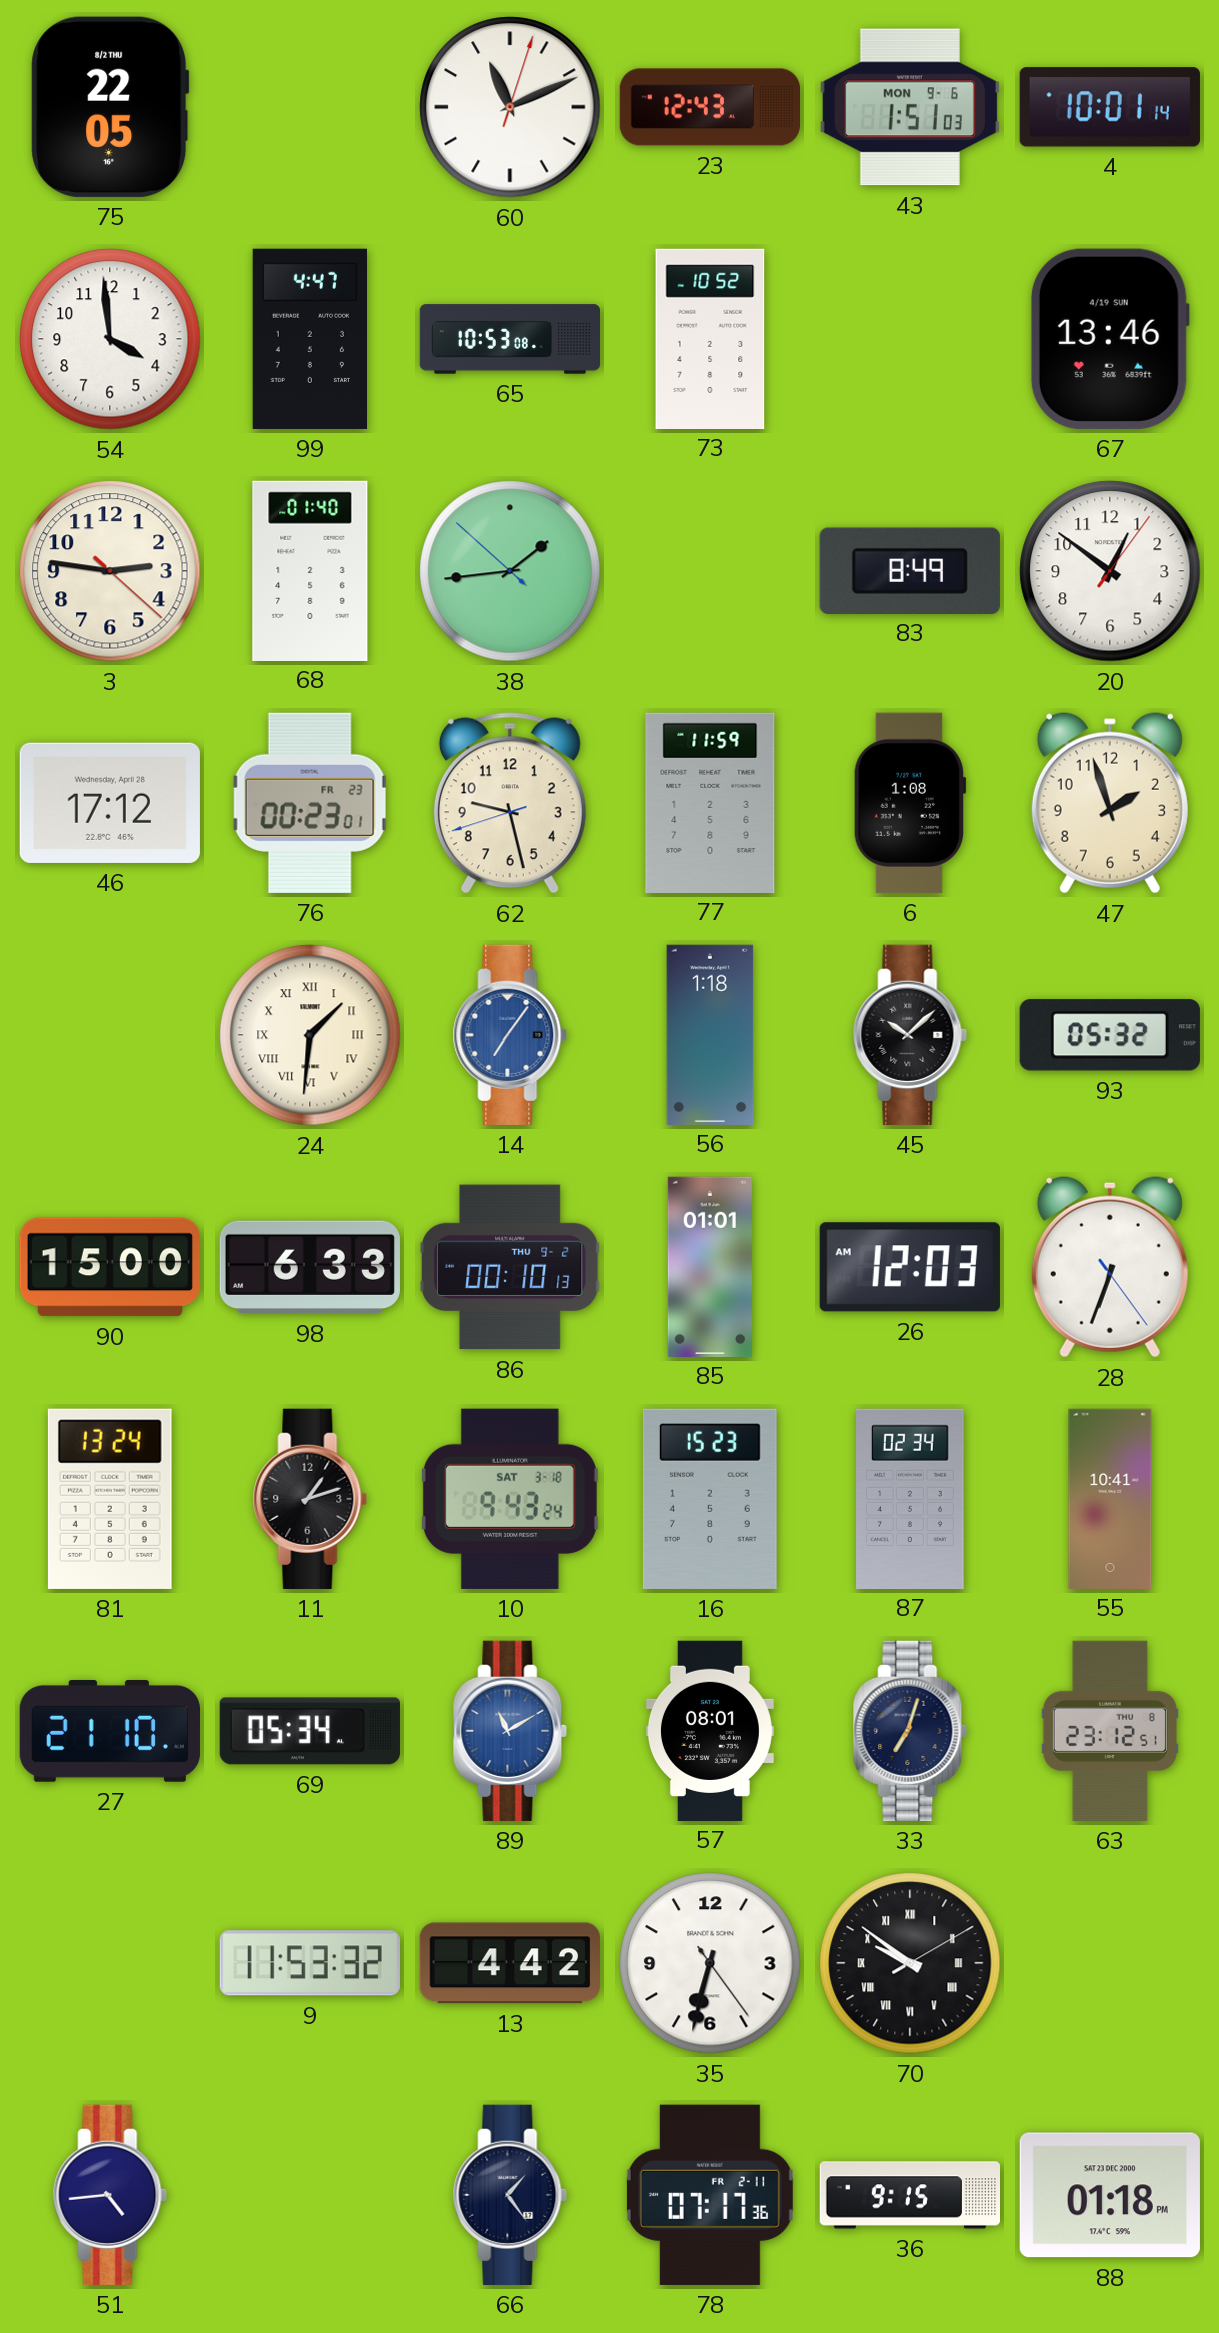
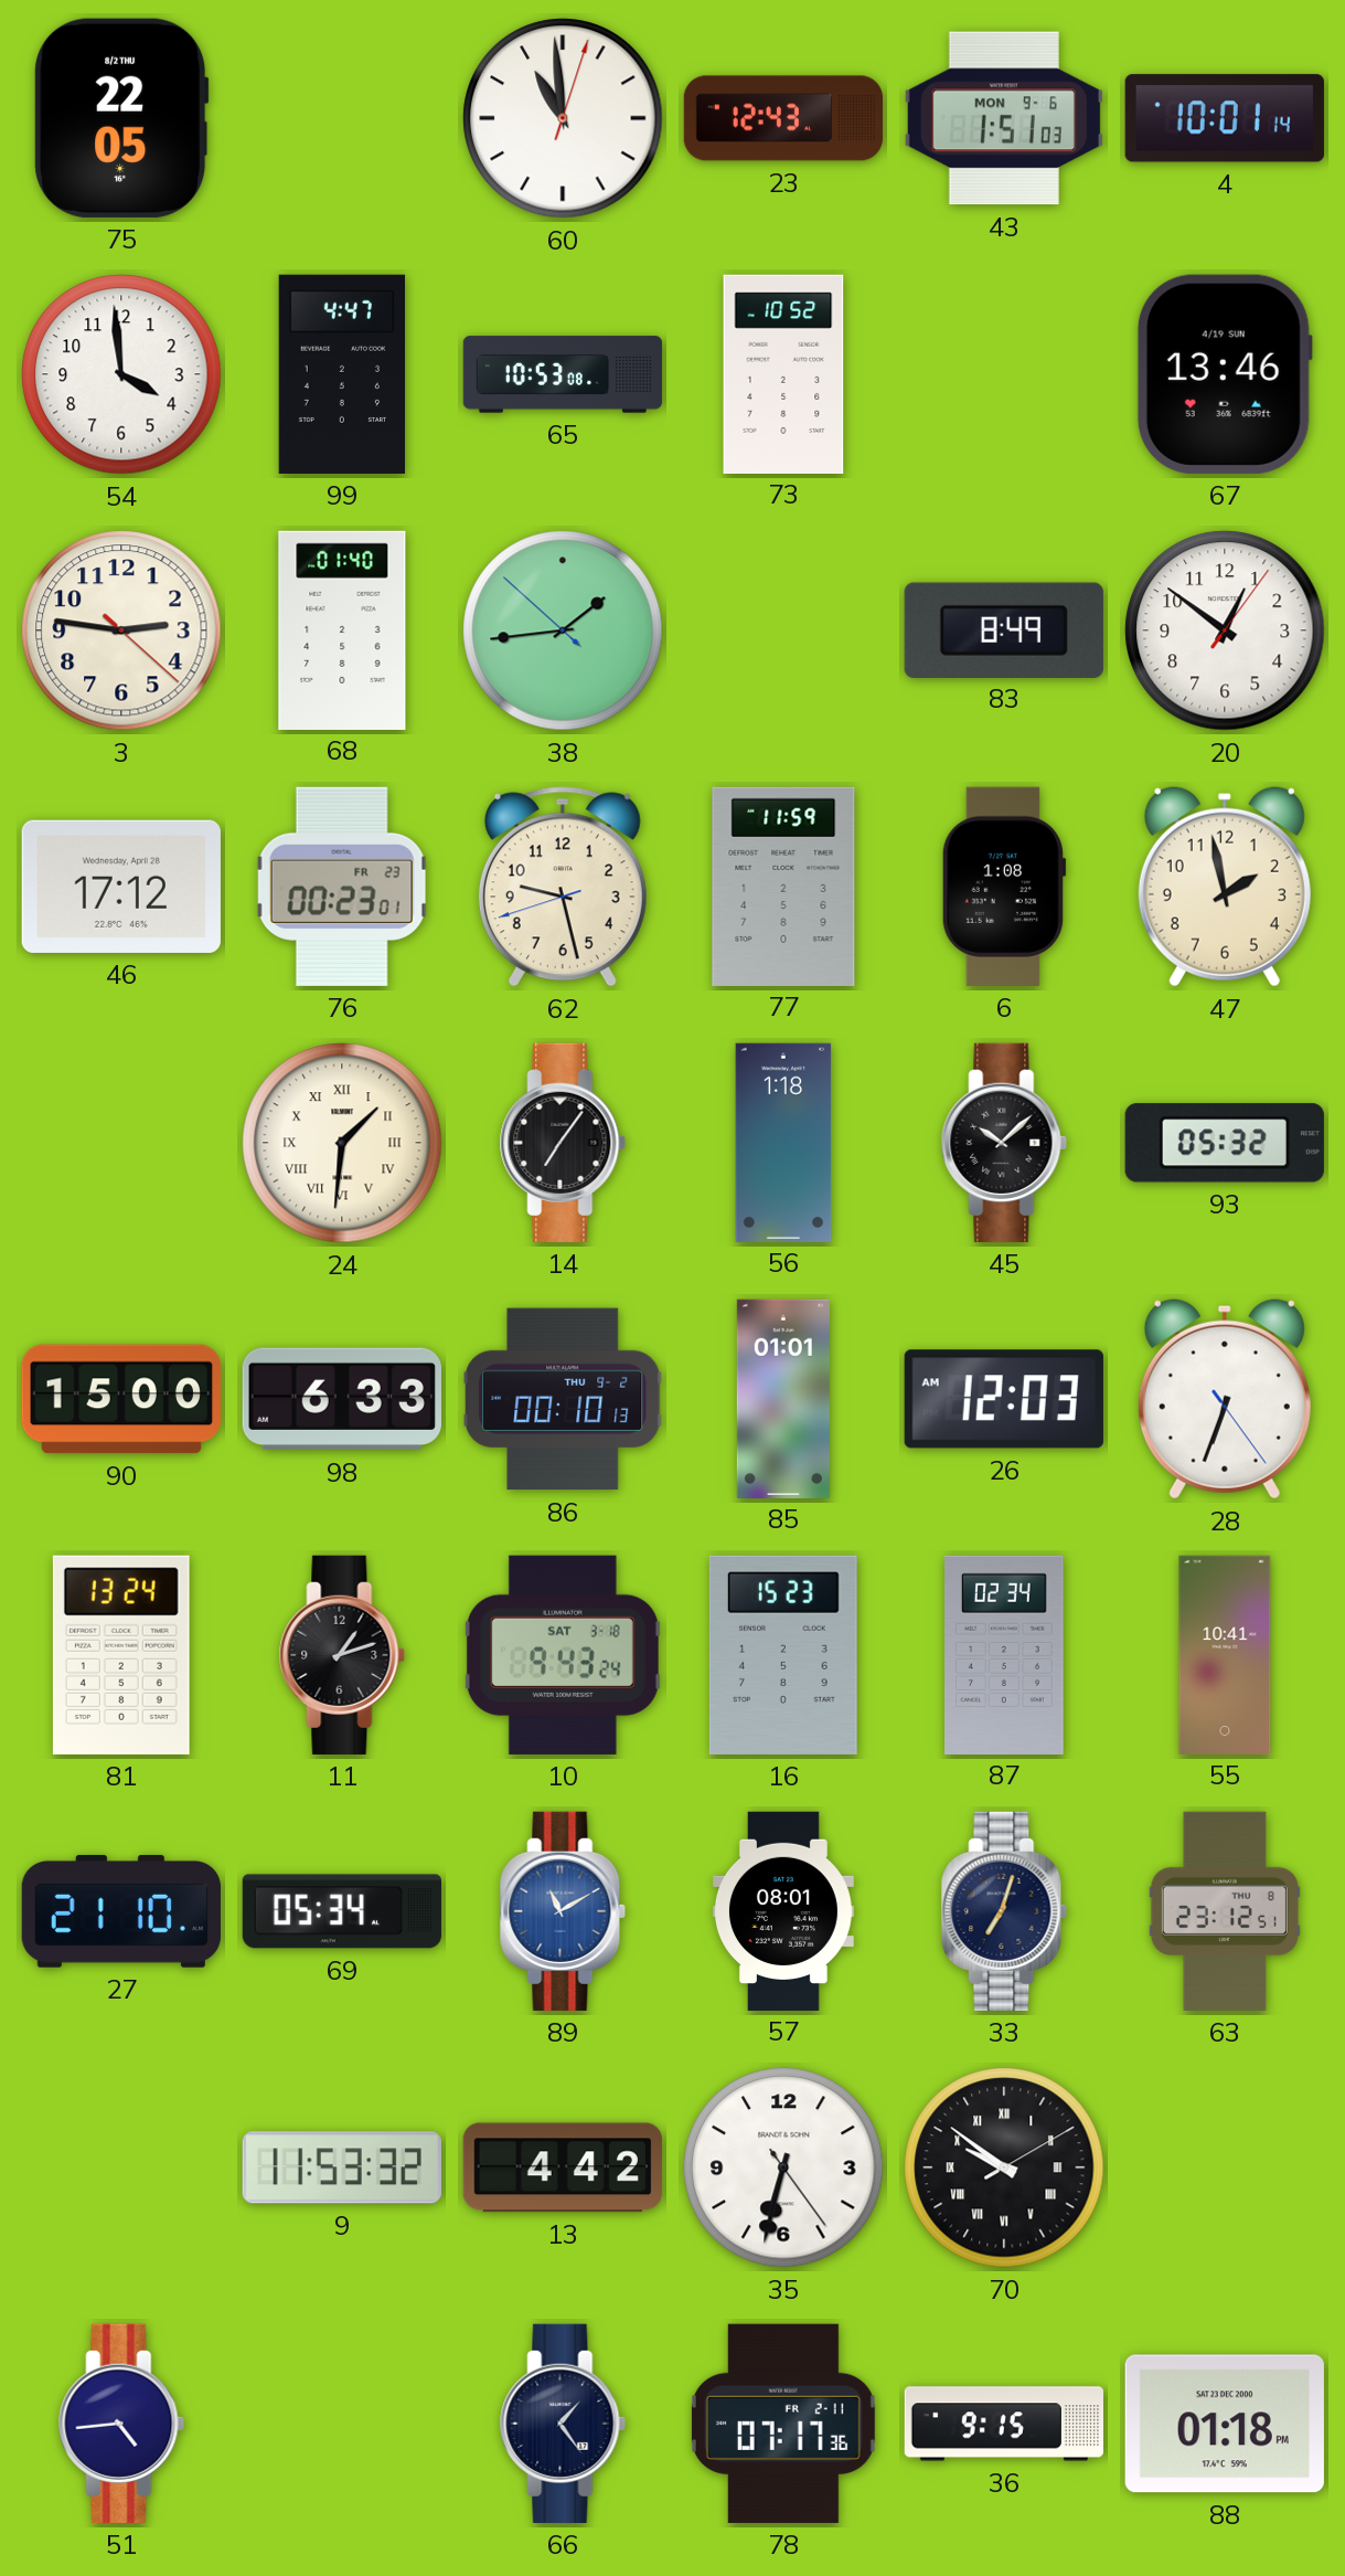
60: 11:11 -> 10:59 (563, 118)
47: 1:57 -> 1:58 (1225, 887)
14 dial: blue -> black (563, 1143)
